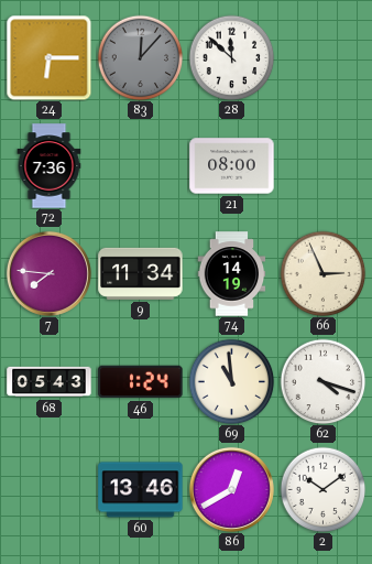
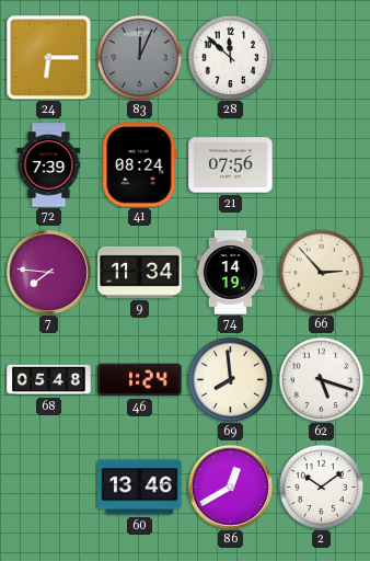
83: 12:07 -> 12:04 (139, 57)
72: 7:36 -> 7:39 (49, 165)
41: none -> 08:24 (140, 165)
21: 08:00 -> 07:56 (231, 165)
66: 2:56 -> 2:53 (321, 272)
68: 05:43 -> 05:48 (49, 380)
69: 10:59 -> 7:59 (230, 379)
62: 4:18 -> 5:18 (321, 379)
